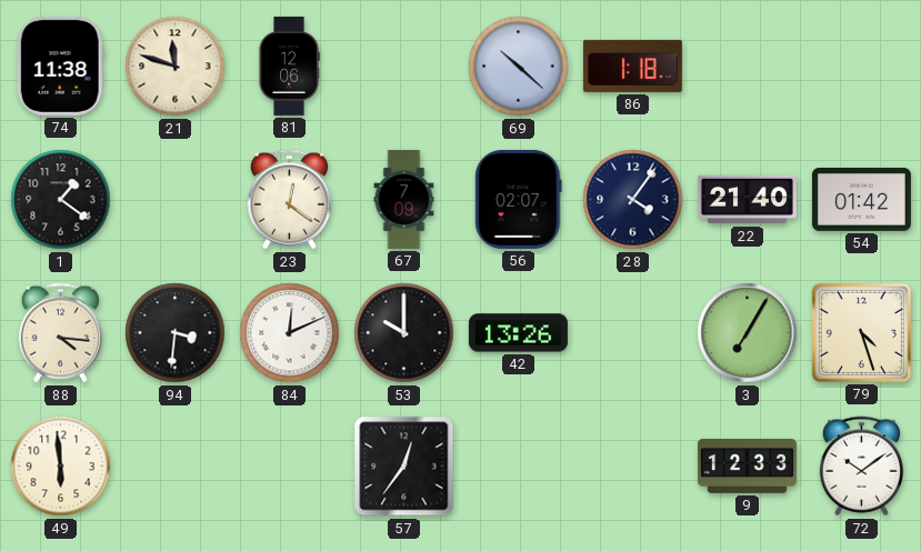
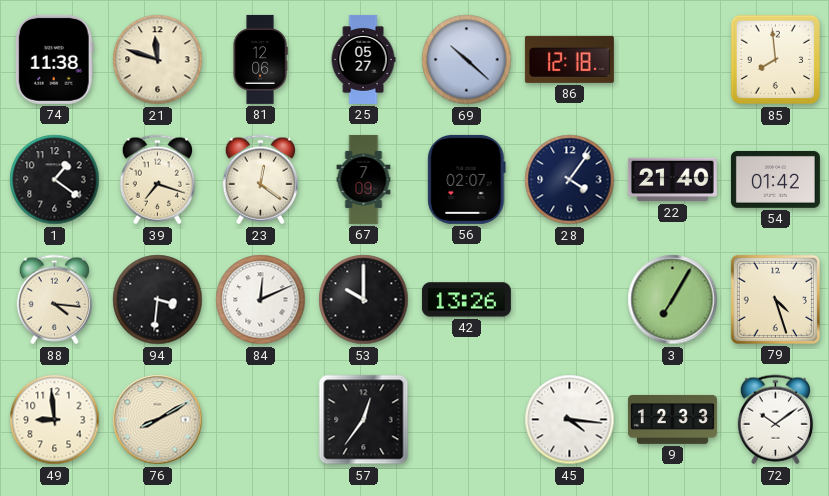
25: none -> 05:27 (363, 59)
86: 1:18 -> 12:18 (569, 59)
85: none -> 7:59 (776, 60)
39: none -> 7:18 (157, 180)
49: 5:59 -> 8:59 (55, 420)
76: none -> 8:10 (158, 420)
45: none -> 4:16 (570, 420)
